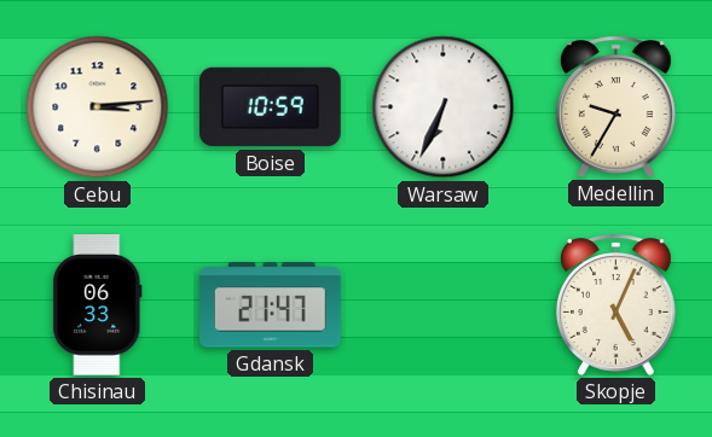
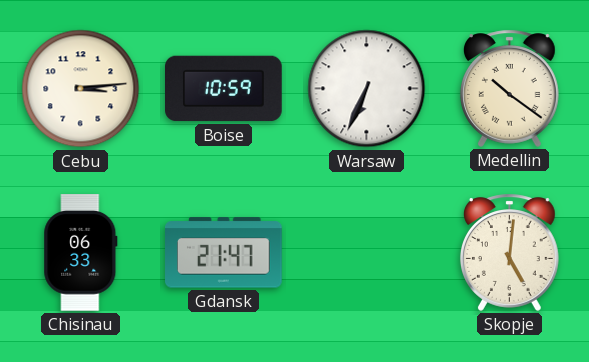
Medellin: 9:35 -> 10:21 (509, 88)
Skopje: 5:04 -> 5:01 (509, 252)
